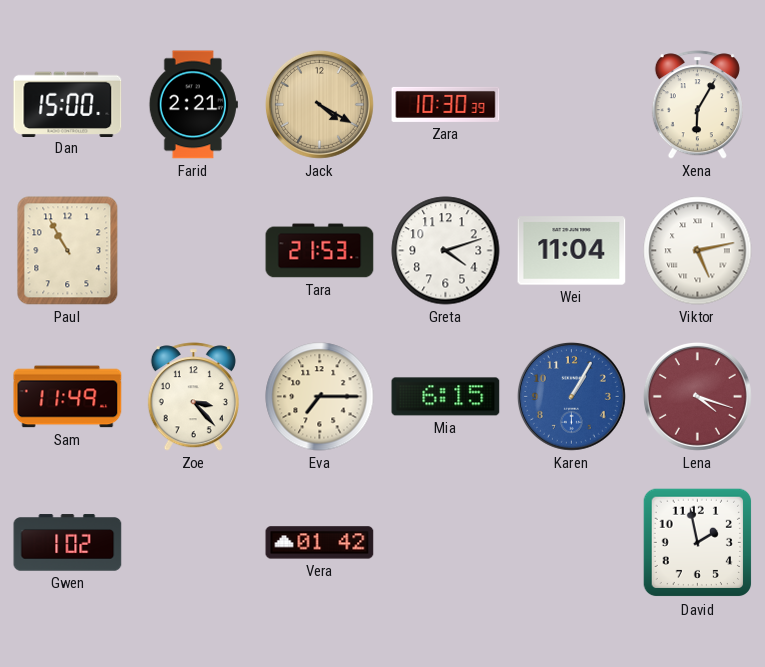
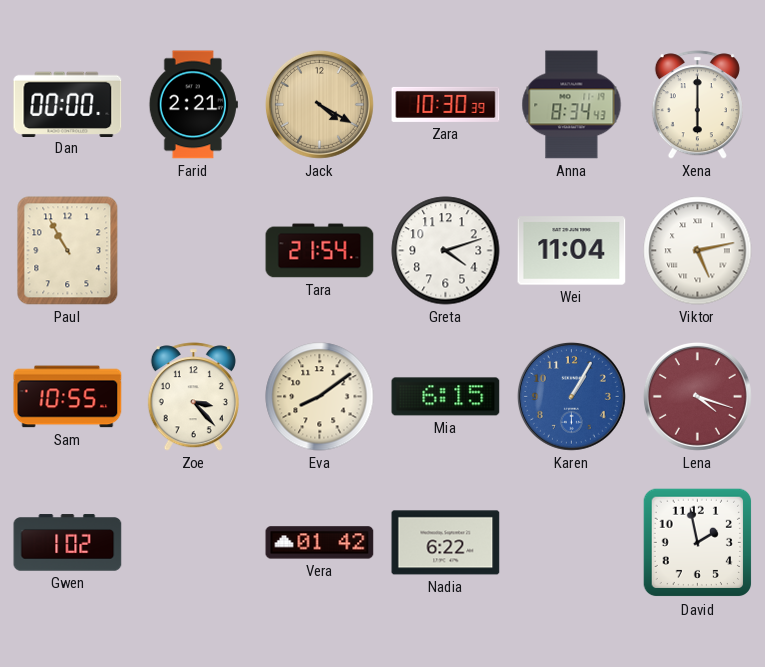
Dan: 15:00 -> 00:00 (68, 104)
Anna: none -> 8:34 (572, 105)
Xena: 6:05 -> 6:00 (697, 105)
Tara: 21:53 -> 21:54 (320, 251)
Sam: 11:49 -> 10:55 (68, 397)
Eva: 7:15 -> 8:09 (320, 397)
Nadia: none -> 6:22 (446, 543)
